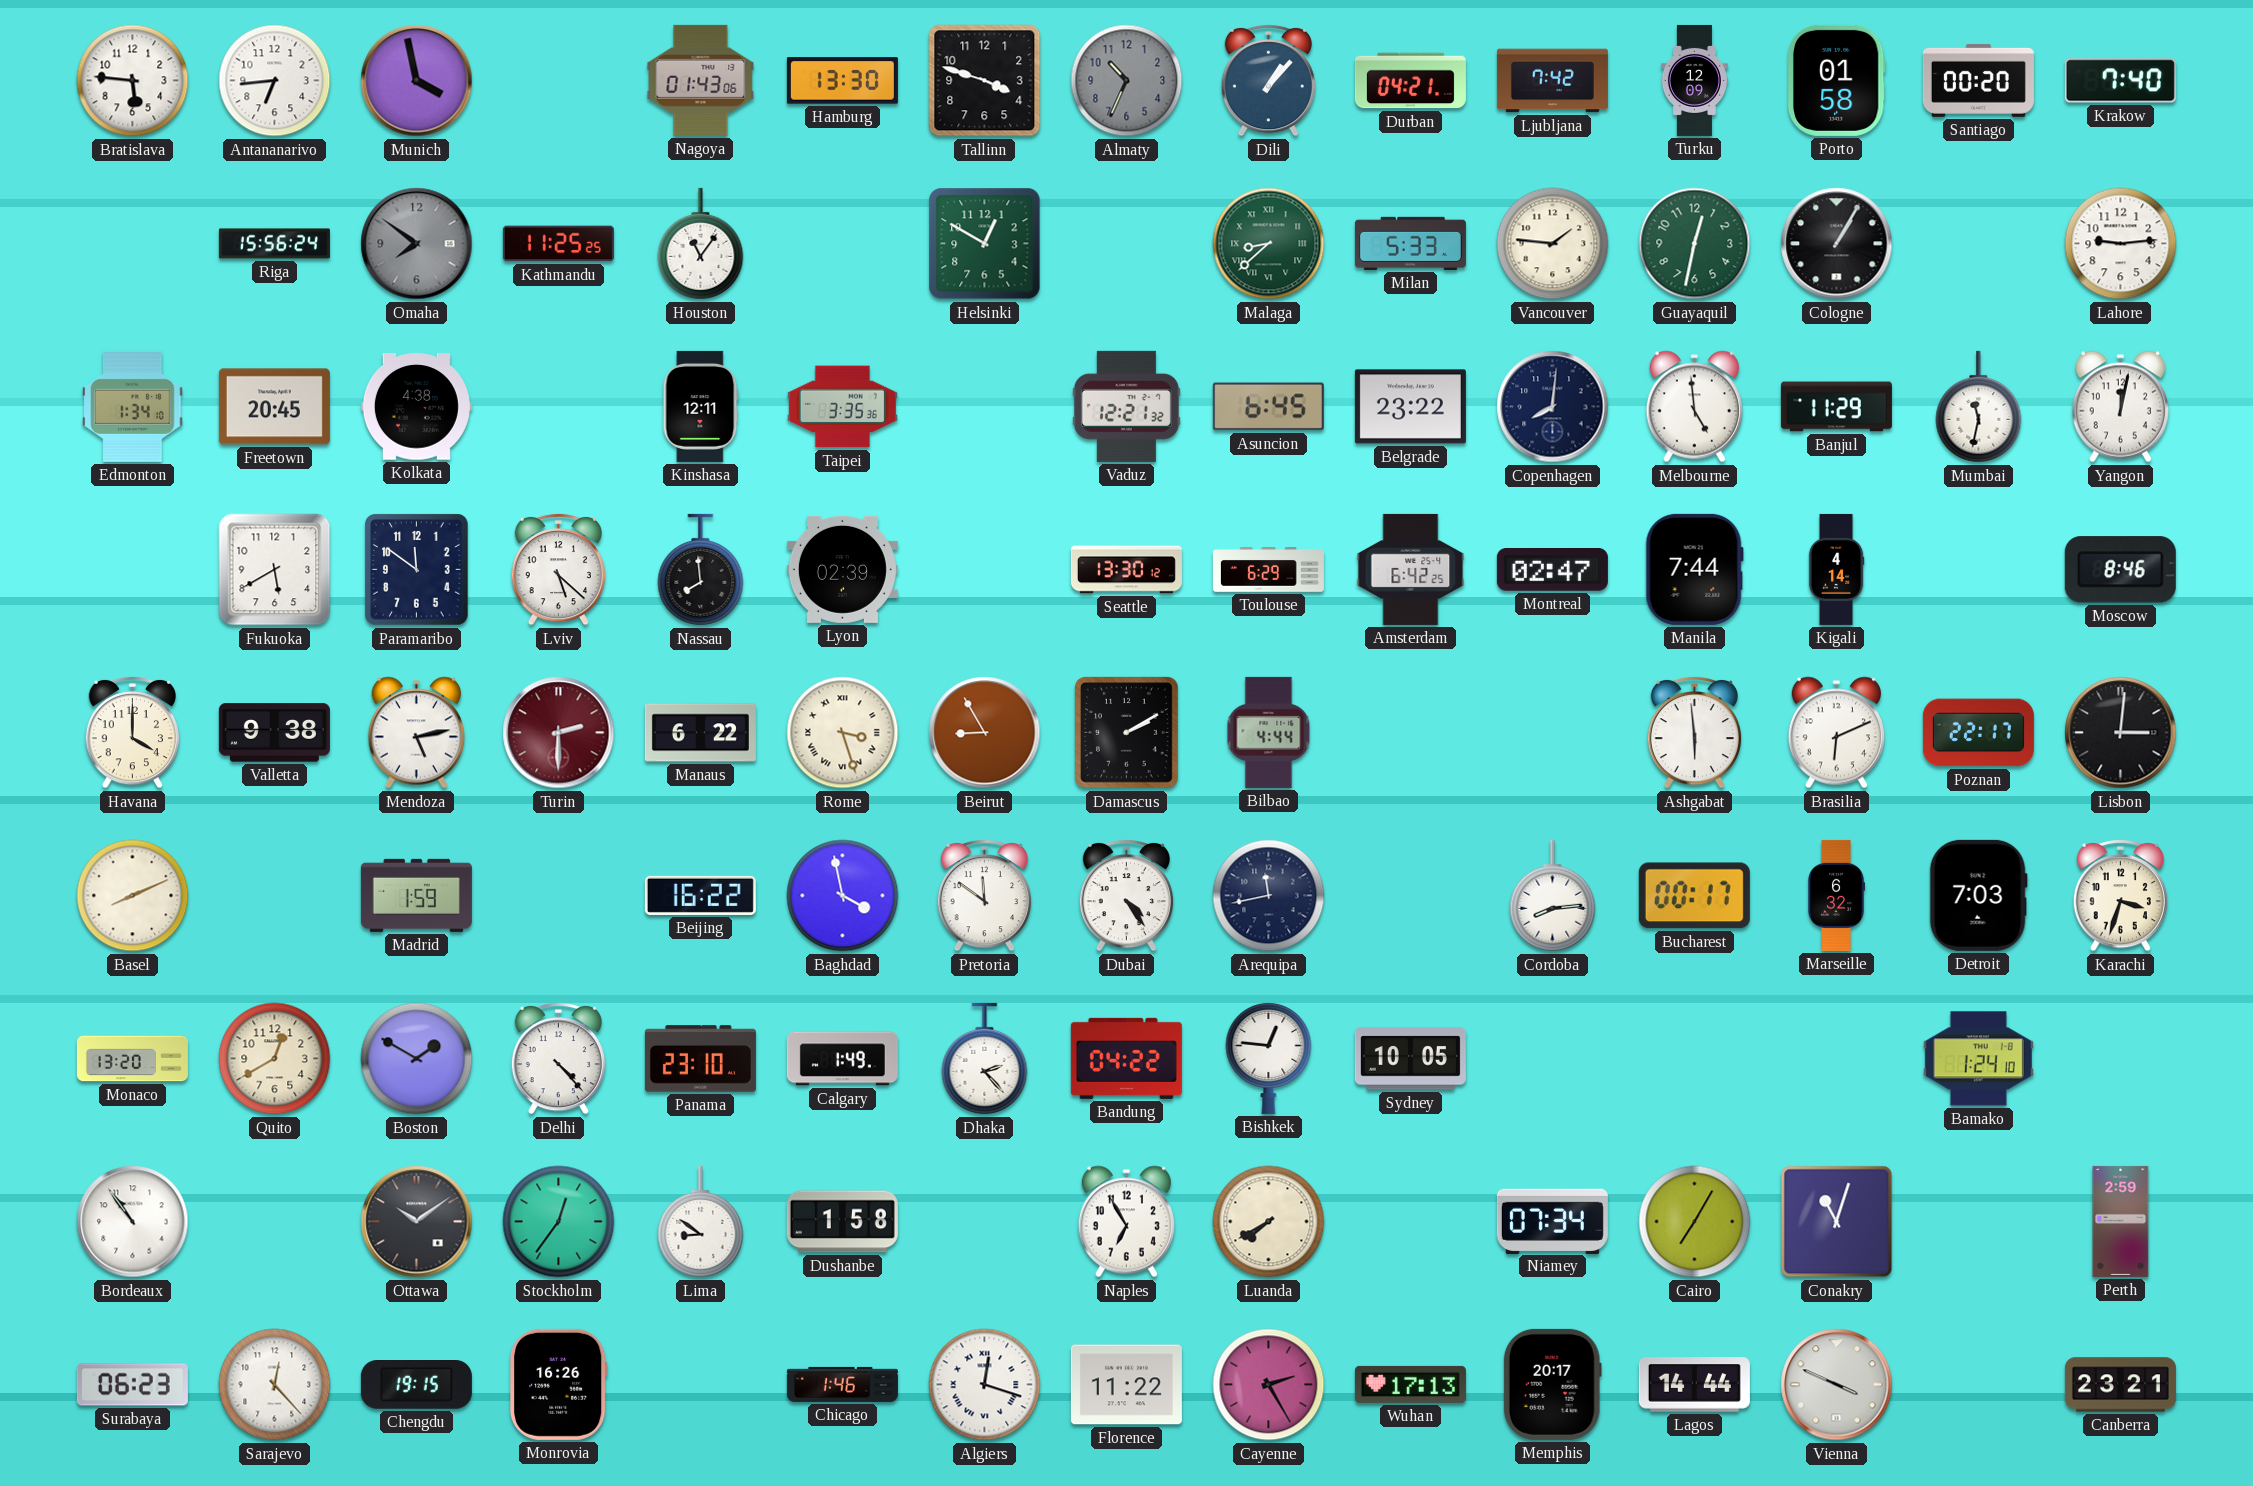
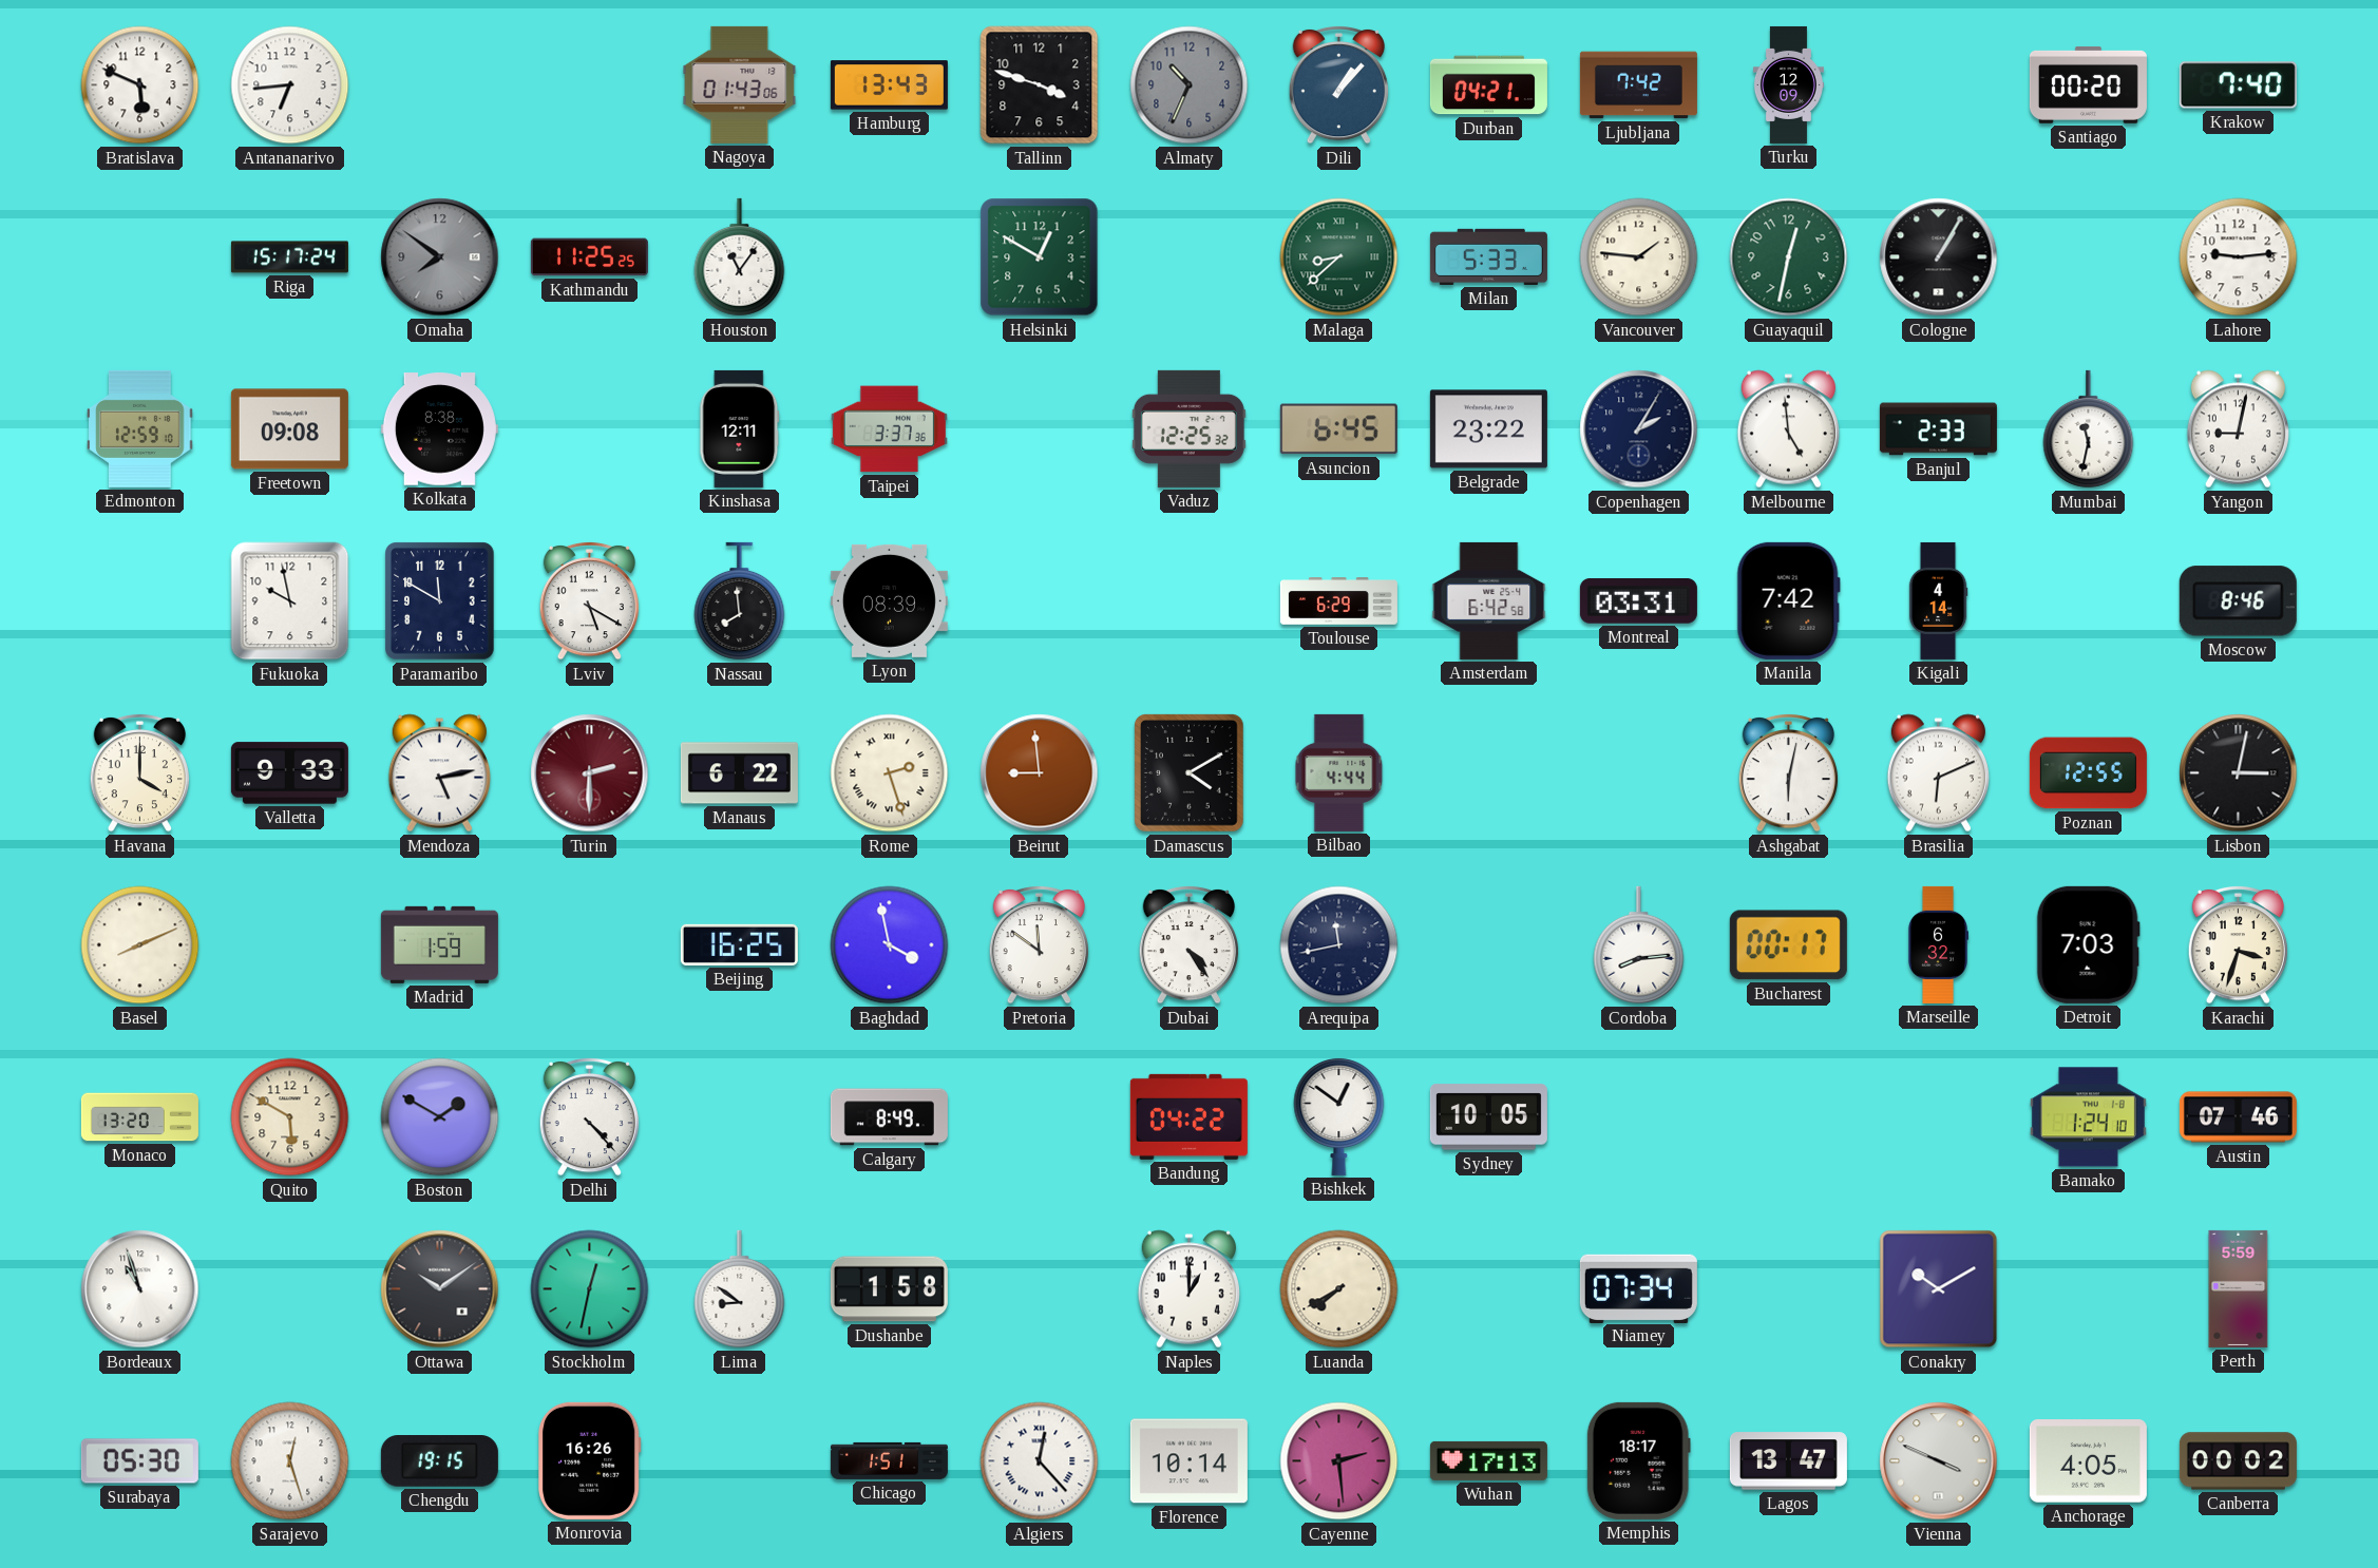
Bratislava: 5:46 -> 5:49 (140, 85)
Munich: 3:58 -> none (417, 81)
Hamburg: 13:30 -> 13:43 (889, 85)
Porto: 01:58 -> none (1836, 80)
Riga: 15:56 -> 15:17 (289, 257)
Edmonton: 1:34 -> 12:59 (140, 428)
Freetown: 20:45 -> 09:08 (289, 429)
Kolkata: 4:38 -> 8:38 (439, 429)
Taipei: 3:35 -> 3:37 (889, 429)
Vaduz: 12:21 -> 12:25 (1188, 428)
Copenhagen: 8:01 -> 2:05 (1639, 429)
Banjul: 11:29 -> 2:33 (1938, 429)
Yangon: 12:02 -> 9:02 (2238, 429)
Fukuoka: 5:40 -> 9:58 (290, 601)
Paramaribo: 11:51 -> 11:50 (440, 601)
Lviv: 5:22 -> 5:20 (589, 600)
Lyon: 02:39 -> 08:39 (889, 600)
Seattle: 13:30 -> none (1126, 570)
Amsterdam: 6:42:25 -> 6:42:58 (1489, 600)
Montreal: 02:47 -> 03:31 (1638, 601)
Manila: 7:44 -> 7:42 (1788, 600)
Valletta: 9:38 -> 9:33 (289, 773)
Rome: 3:27 -> 2:27 (890, 773)
Beirut: 8:55 -> 8:59 (1040, 773)
Damascus: 2:10 -> 4:10 (1190, 773)
Ashgabat: 5:59 -> 6:02 (1788, 772)
Poznan: 22:17 -> 12:55 (2088, 773)
Lisbon: 3:01 -> 3:02 (2239, 773)
Beijing: 16:22 -> 16:25 (739, 944)
Quito: 12:40 -> 5:50 (290, 1117)
Panama: 23:10 -> none (700, 1059)
Calgary: 1:49 -> 8:49 (889, 1117)
Dhaka: 2:23 -> none (985, 1059)
Bishkek: 12:46 -> 12:51 (1339, 1116)
Austin: none -> 07:46 (2238, 1117)
Bordeaux: 10:54 -> 10:57 (140, 1289)
Stockholm: 12:36 -> 12:32 (590, 1289)
Naples: 6:55 -> 1:00 (1188, 1289)
Cairo: 7:05 -> none (1695, 1222)
Conakry: 11:03 -> 10:10 (1939, 1289)
Perth: 2:59 -> 5:59 (2239, 1288)
Surabaya: 06:23 -> 05:30 (139, 1461)
Sarajevo: 12:23 -> 12:27 (290, 1461)
Chicago: 1:46 -> 1:51 (889, 1460)
Algiers: 12:18 -> 12:23 (1040, 1461)
Florence: 11:22 -> 10:14 (1188, 1461)
Cayenne: 2:25 -> 2:29 (1339, 1461)
Memphis: 20:17 -> 18:17 (1638, 1460)
Lagos: 14:44 -> 13:47 (1788, 1461)
Anchorage: none -> 4:05 (2088, 1461)
Canberra: 23:21 -> 00:02 (2238, 1461)
